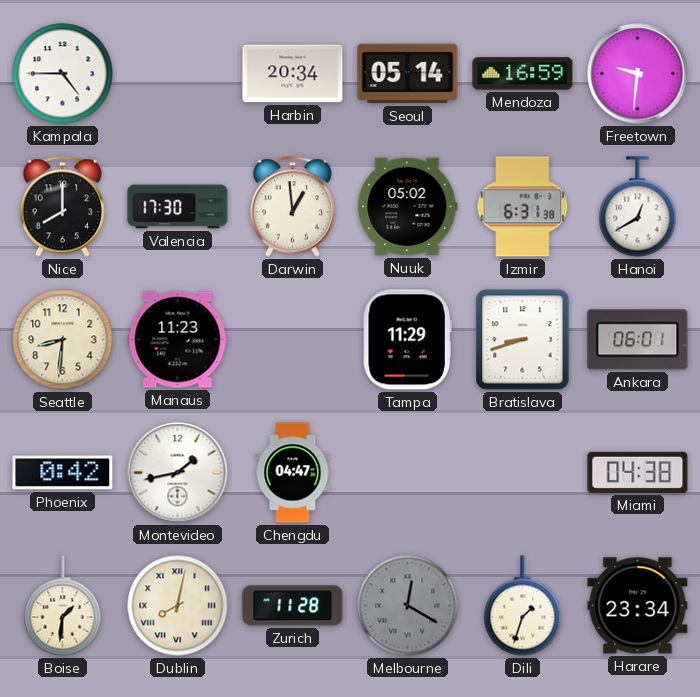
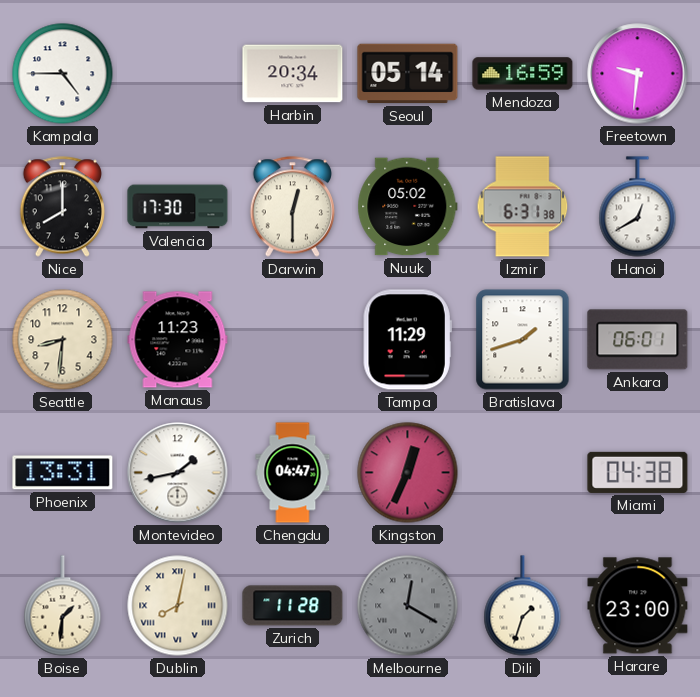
Darwin: 12:59 -> 12:30 (292, 207)
Bratislava: 8:42 -> 1:42 (523, 340)
Phoenix: 0:42 -> 13:31 (63, 473)
Kingston: none -> 12:34 (408, 473)
Harare: 23:34 -> 23:00 (638, 606)
